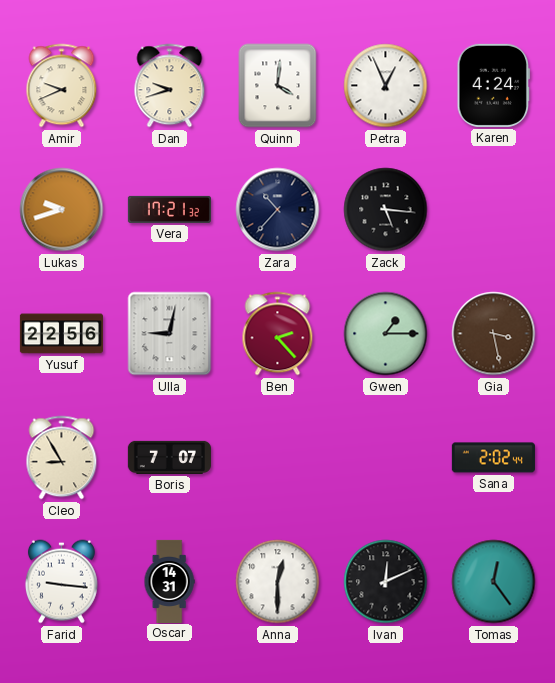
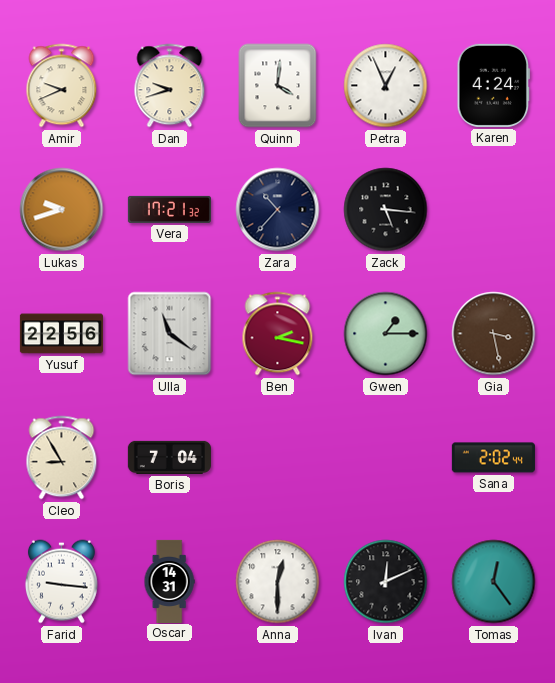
Ulla: 9:02 -> 11:21 (170, 334)
Ben: 2:23 -> 2:17 (278, 334)
Boris: 7:07 -> 7:04 (169, 457)
